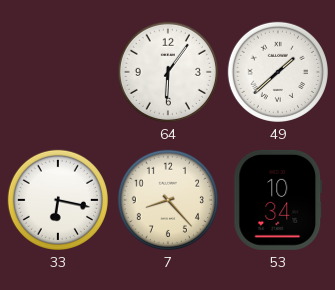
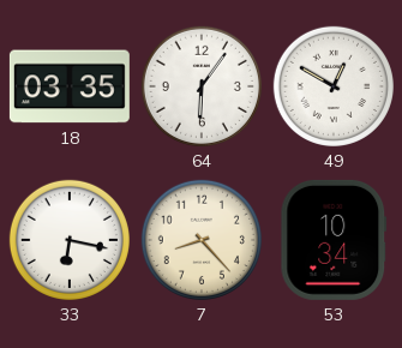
18: none -> 03:35 (70, 86)
49: 1:38 -> 12:50 (334, 86)
